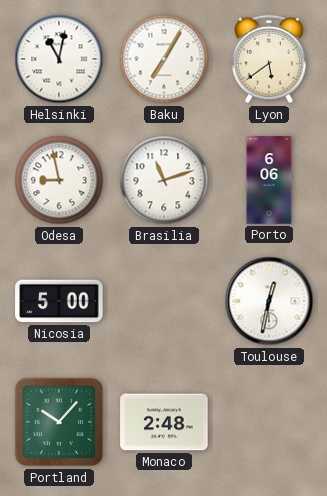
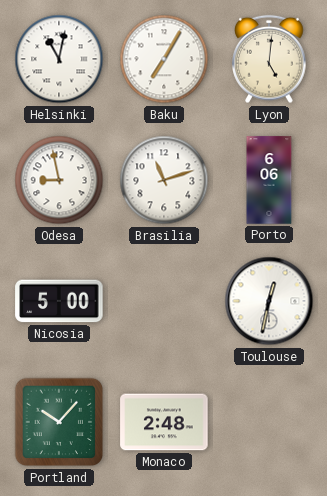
Lyon: 5:39 -> 5:01 (269, 59)
